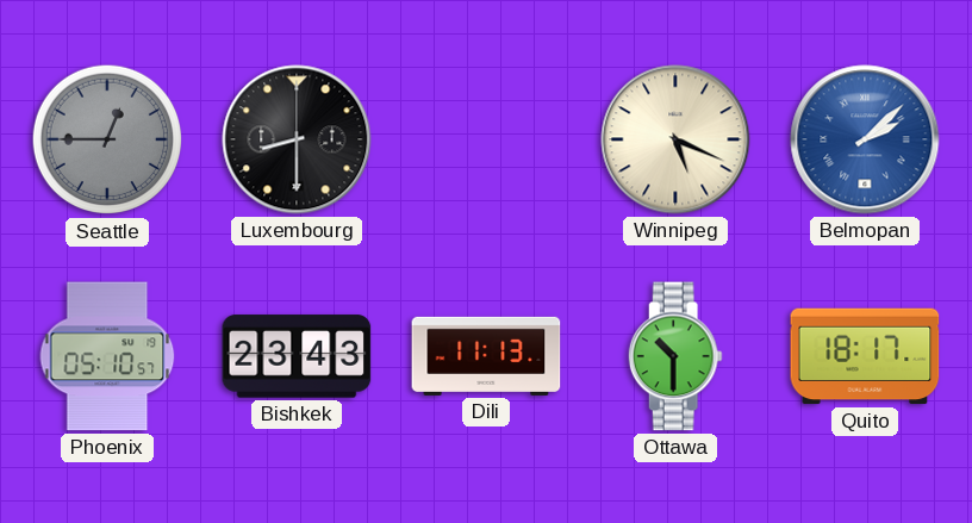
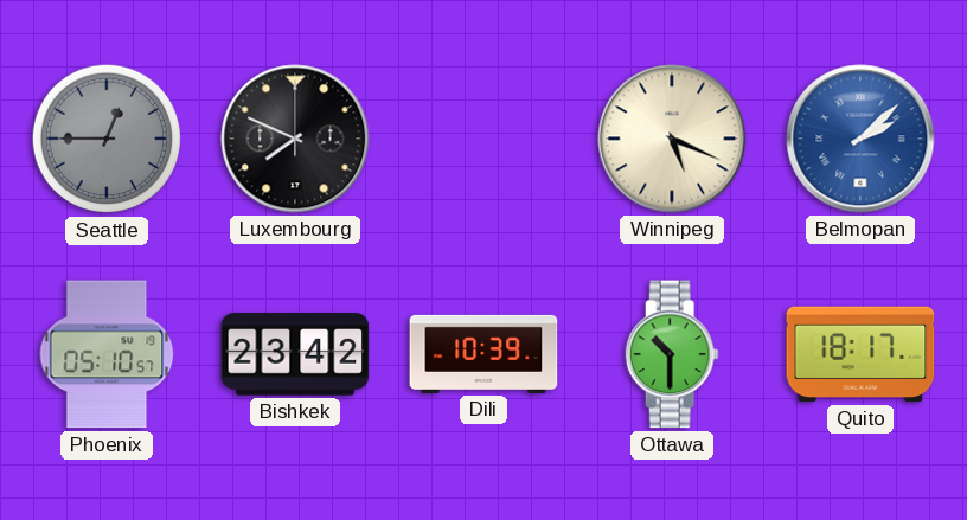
Luxembourg: 8:30 -> 7:49 (295, 139)
Bishkek: 23:43 -> 23:42 (295, 354)
Dili: 11:13 -> 10:39 (483, 354)
